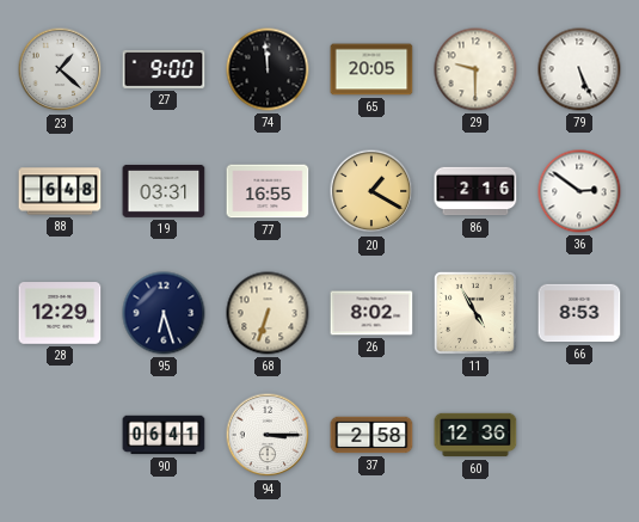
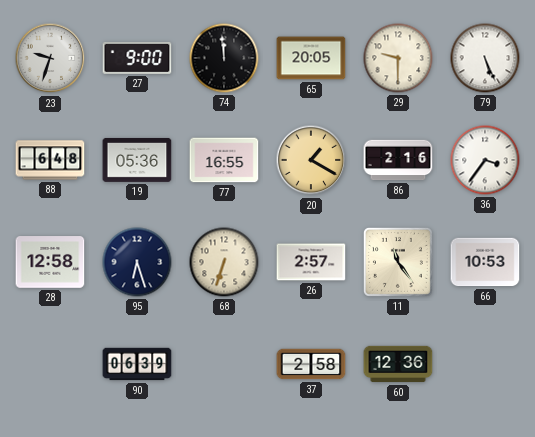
23: 1:22 -> 9:33 (50, 58)
19: 03:31 -> 05:36 (137, 160)
36: 2:51 -> 3:36 (485, 160)
28: 12:29 -> 12:58 (50, 262)
26: 8:02 -> 2:57 (311, 262)
11: 4:55 -> 11:24 (398, 262)
66: 8:53 -> 10:53 (485, 262)
90: 06:41 -> 06:39 (137, 364)
94: 3:15 -> none (268, 435)
